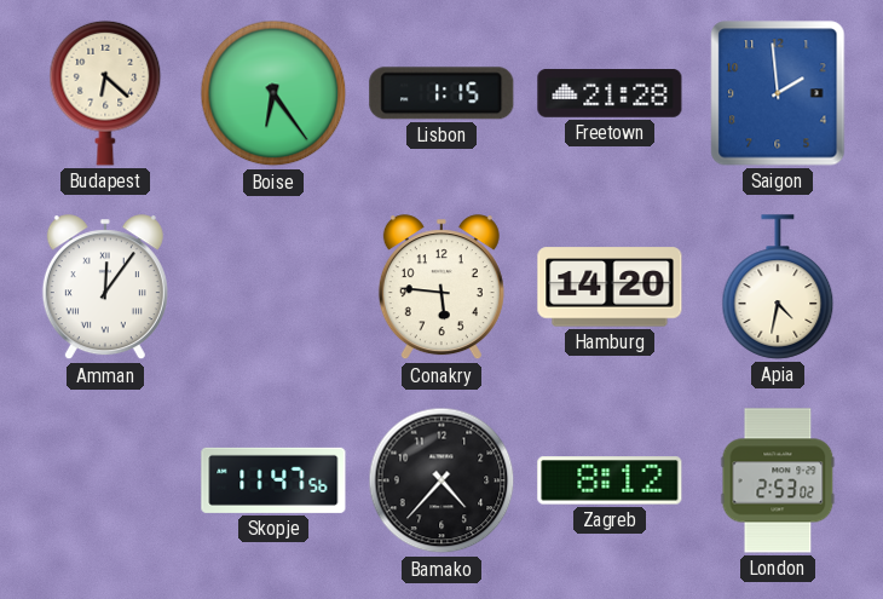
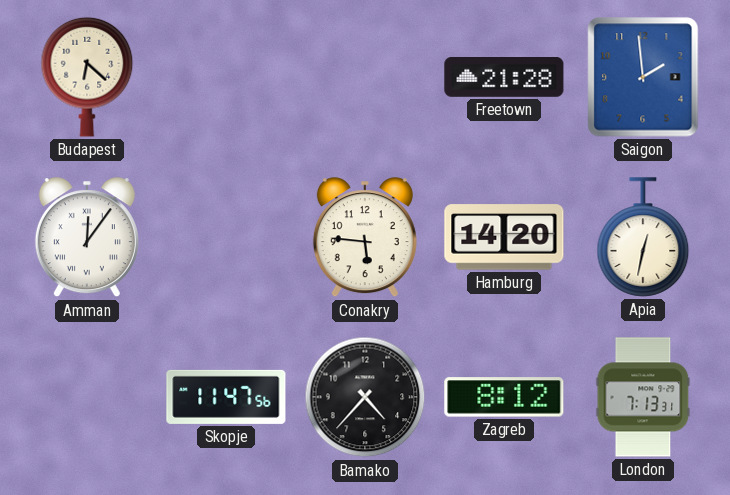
Boise: 6:24 -> none (273, 93)
Lisbon: 1:15 -> none (442, 93)
Apia: 4:32 -> 12:32 (643, 237)
London: 2:53 -> 7:13 (643, 397)
